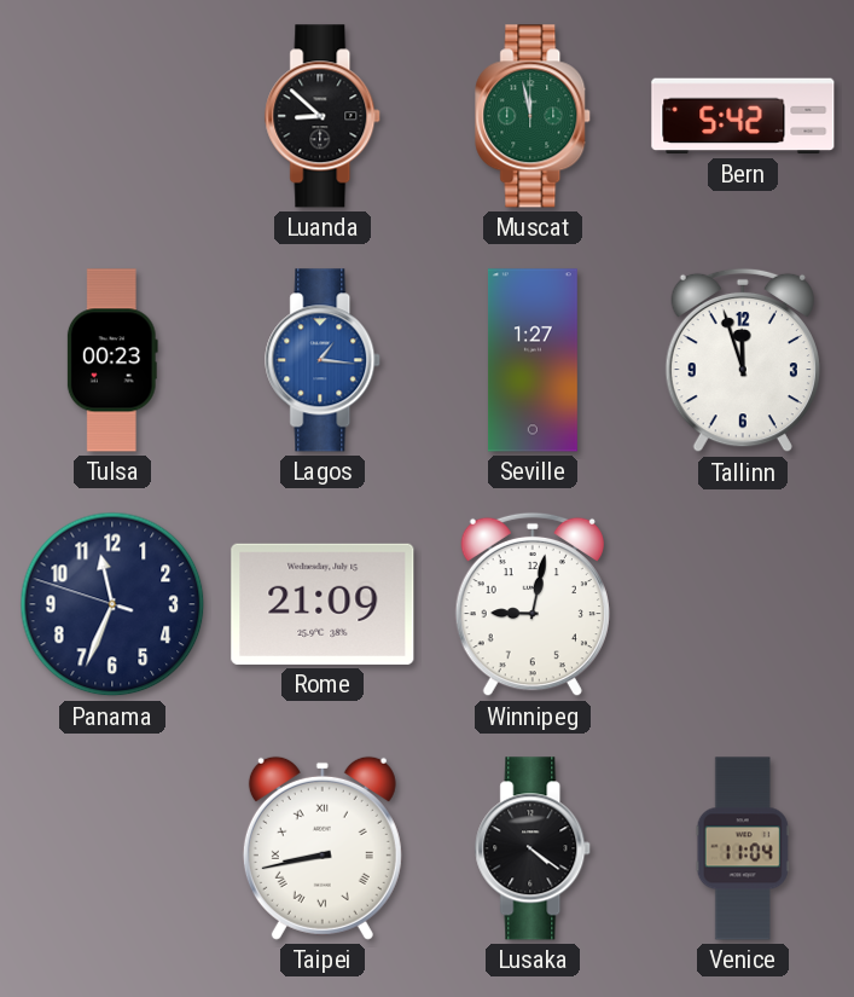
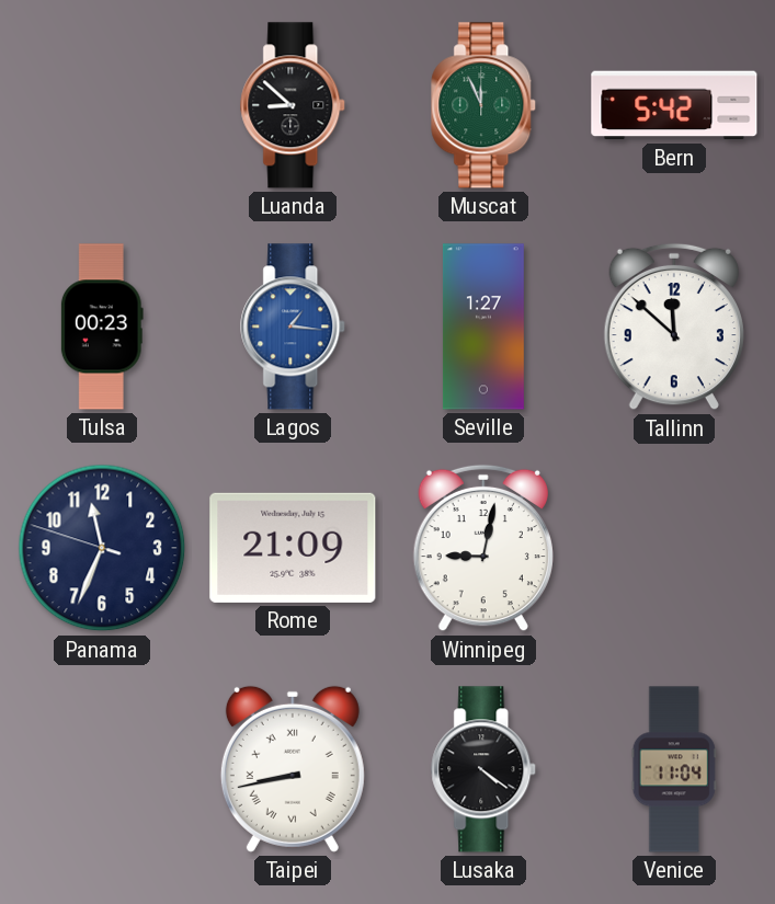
Muscat: 11:58 -> 11:56 (485, 105)
Tallinn: 11:57 -> 11:52 (674, 327)
